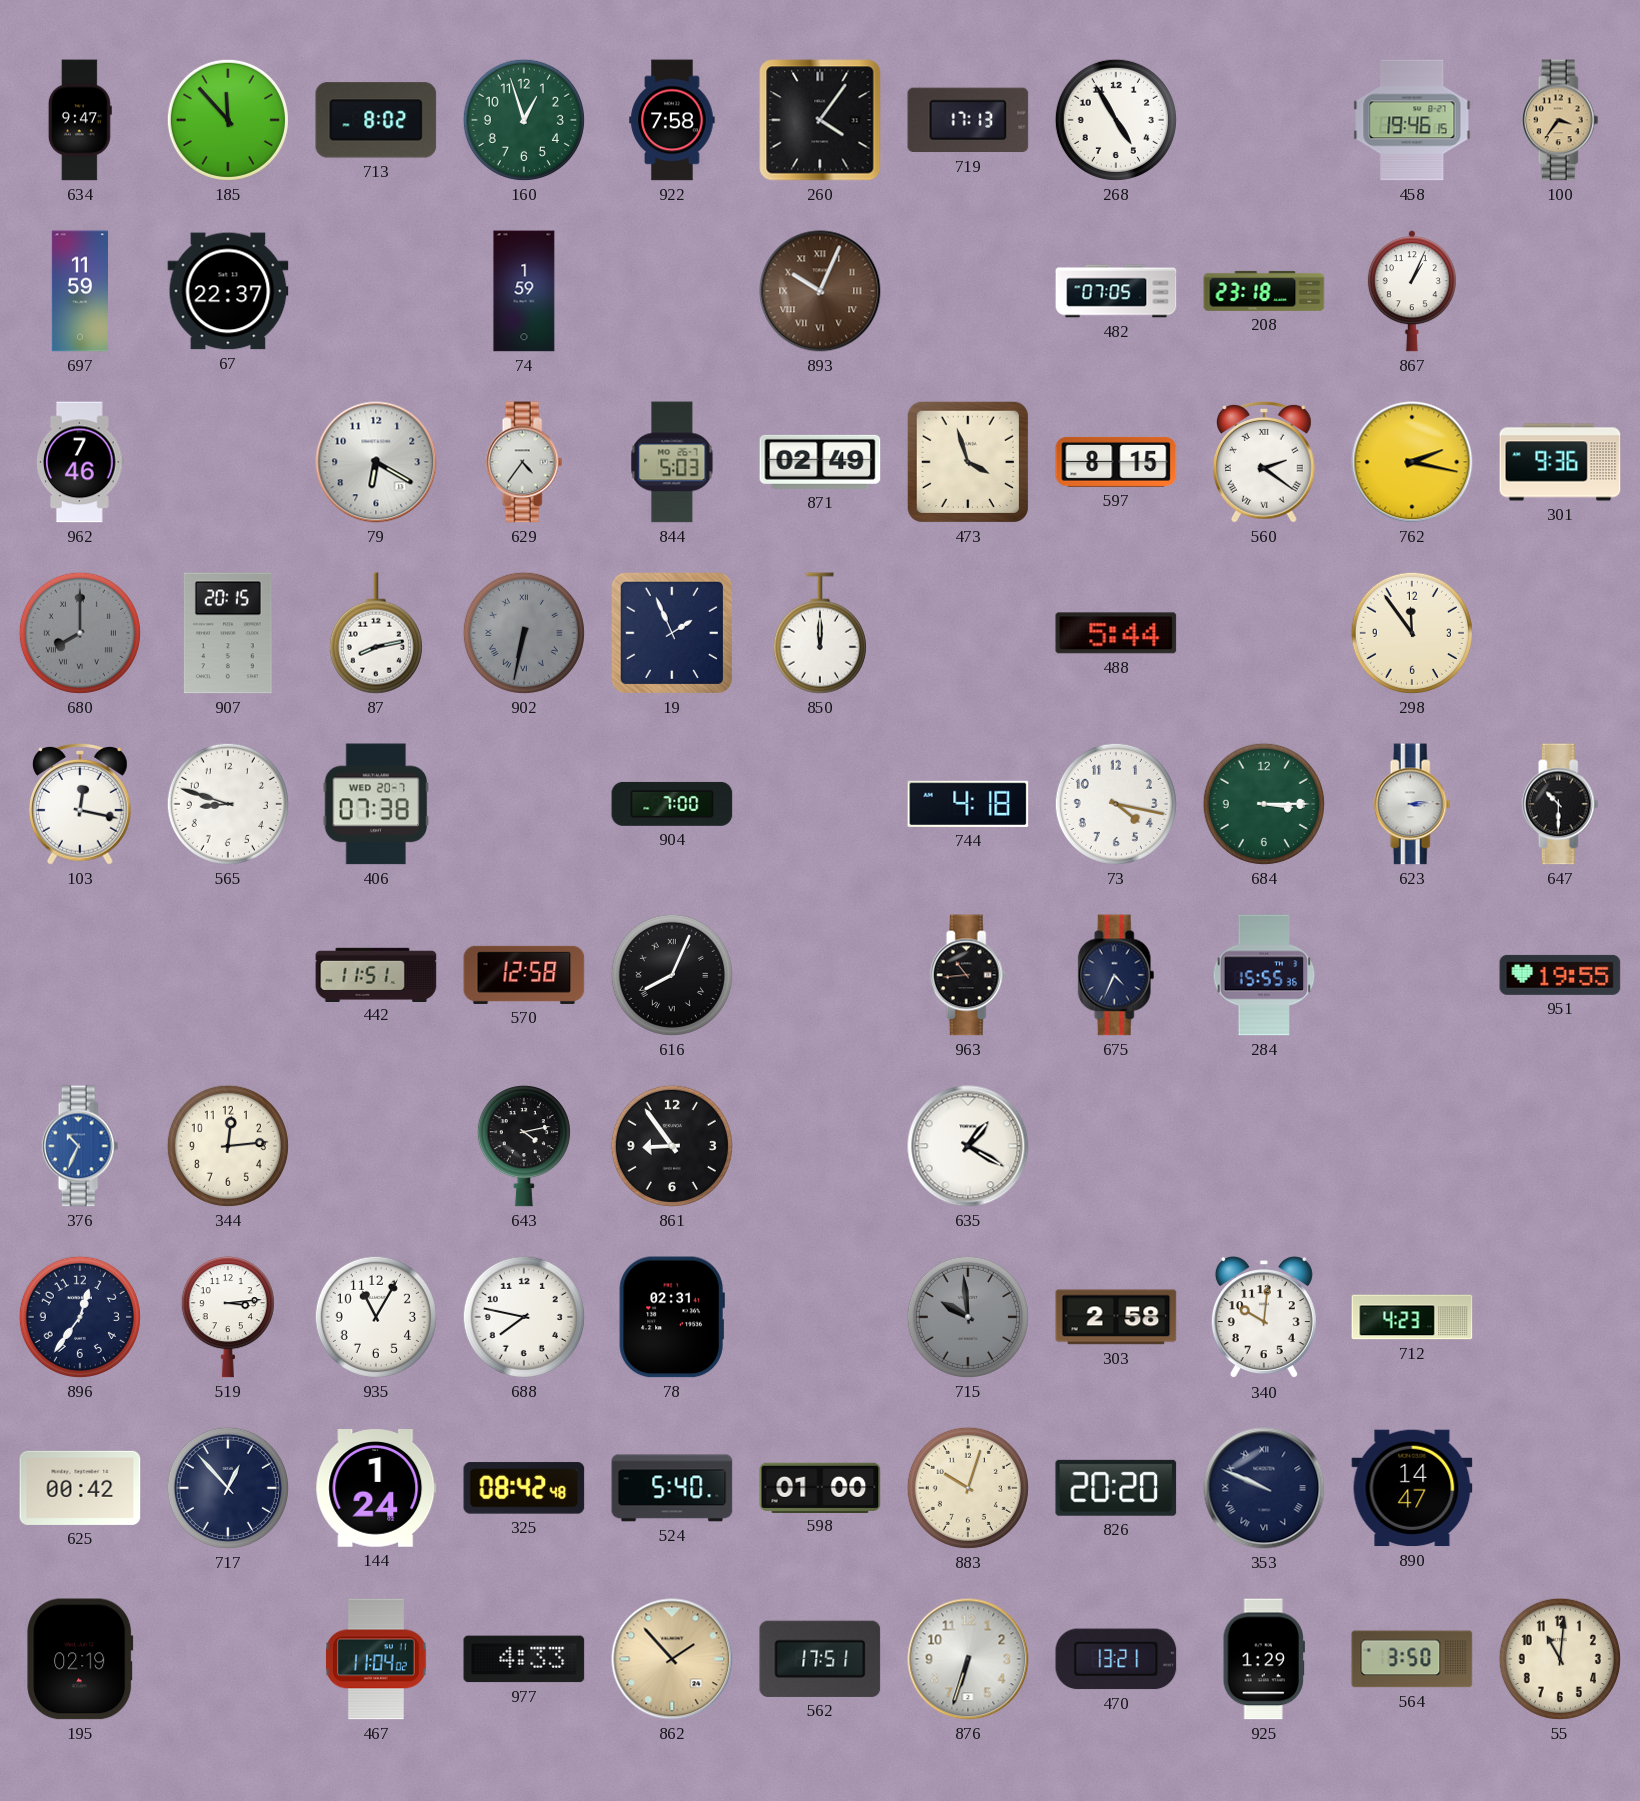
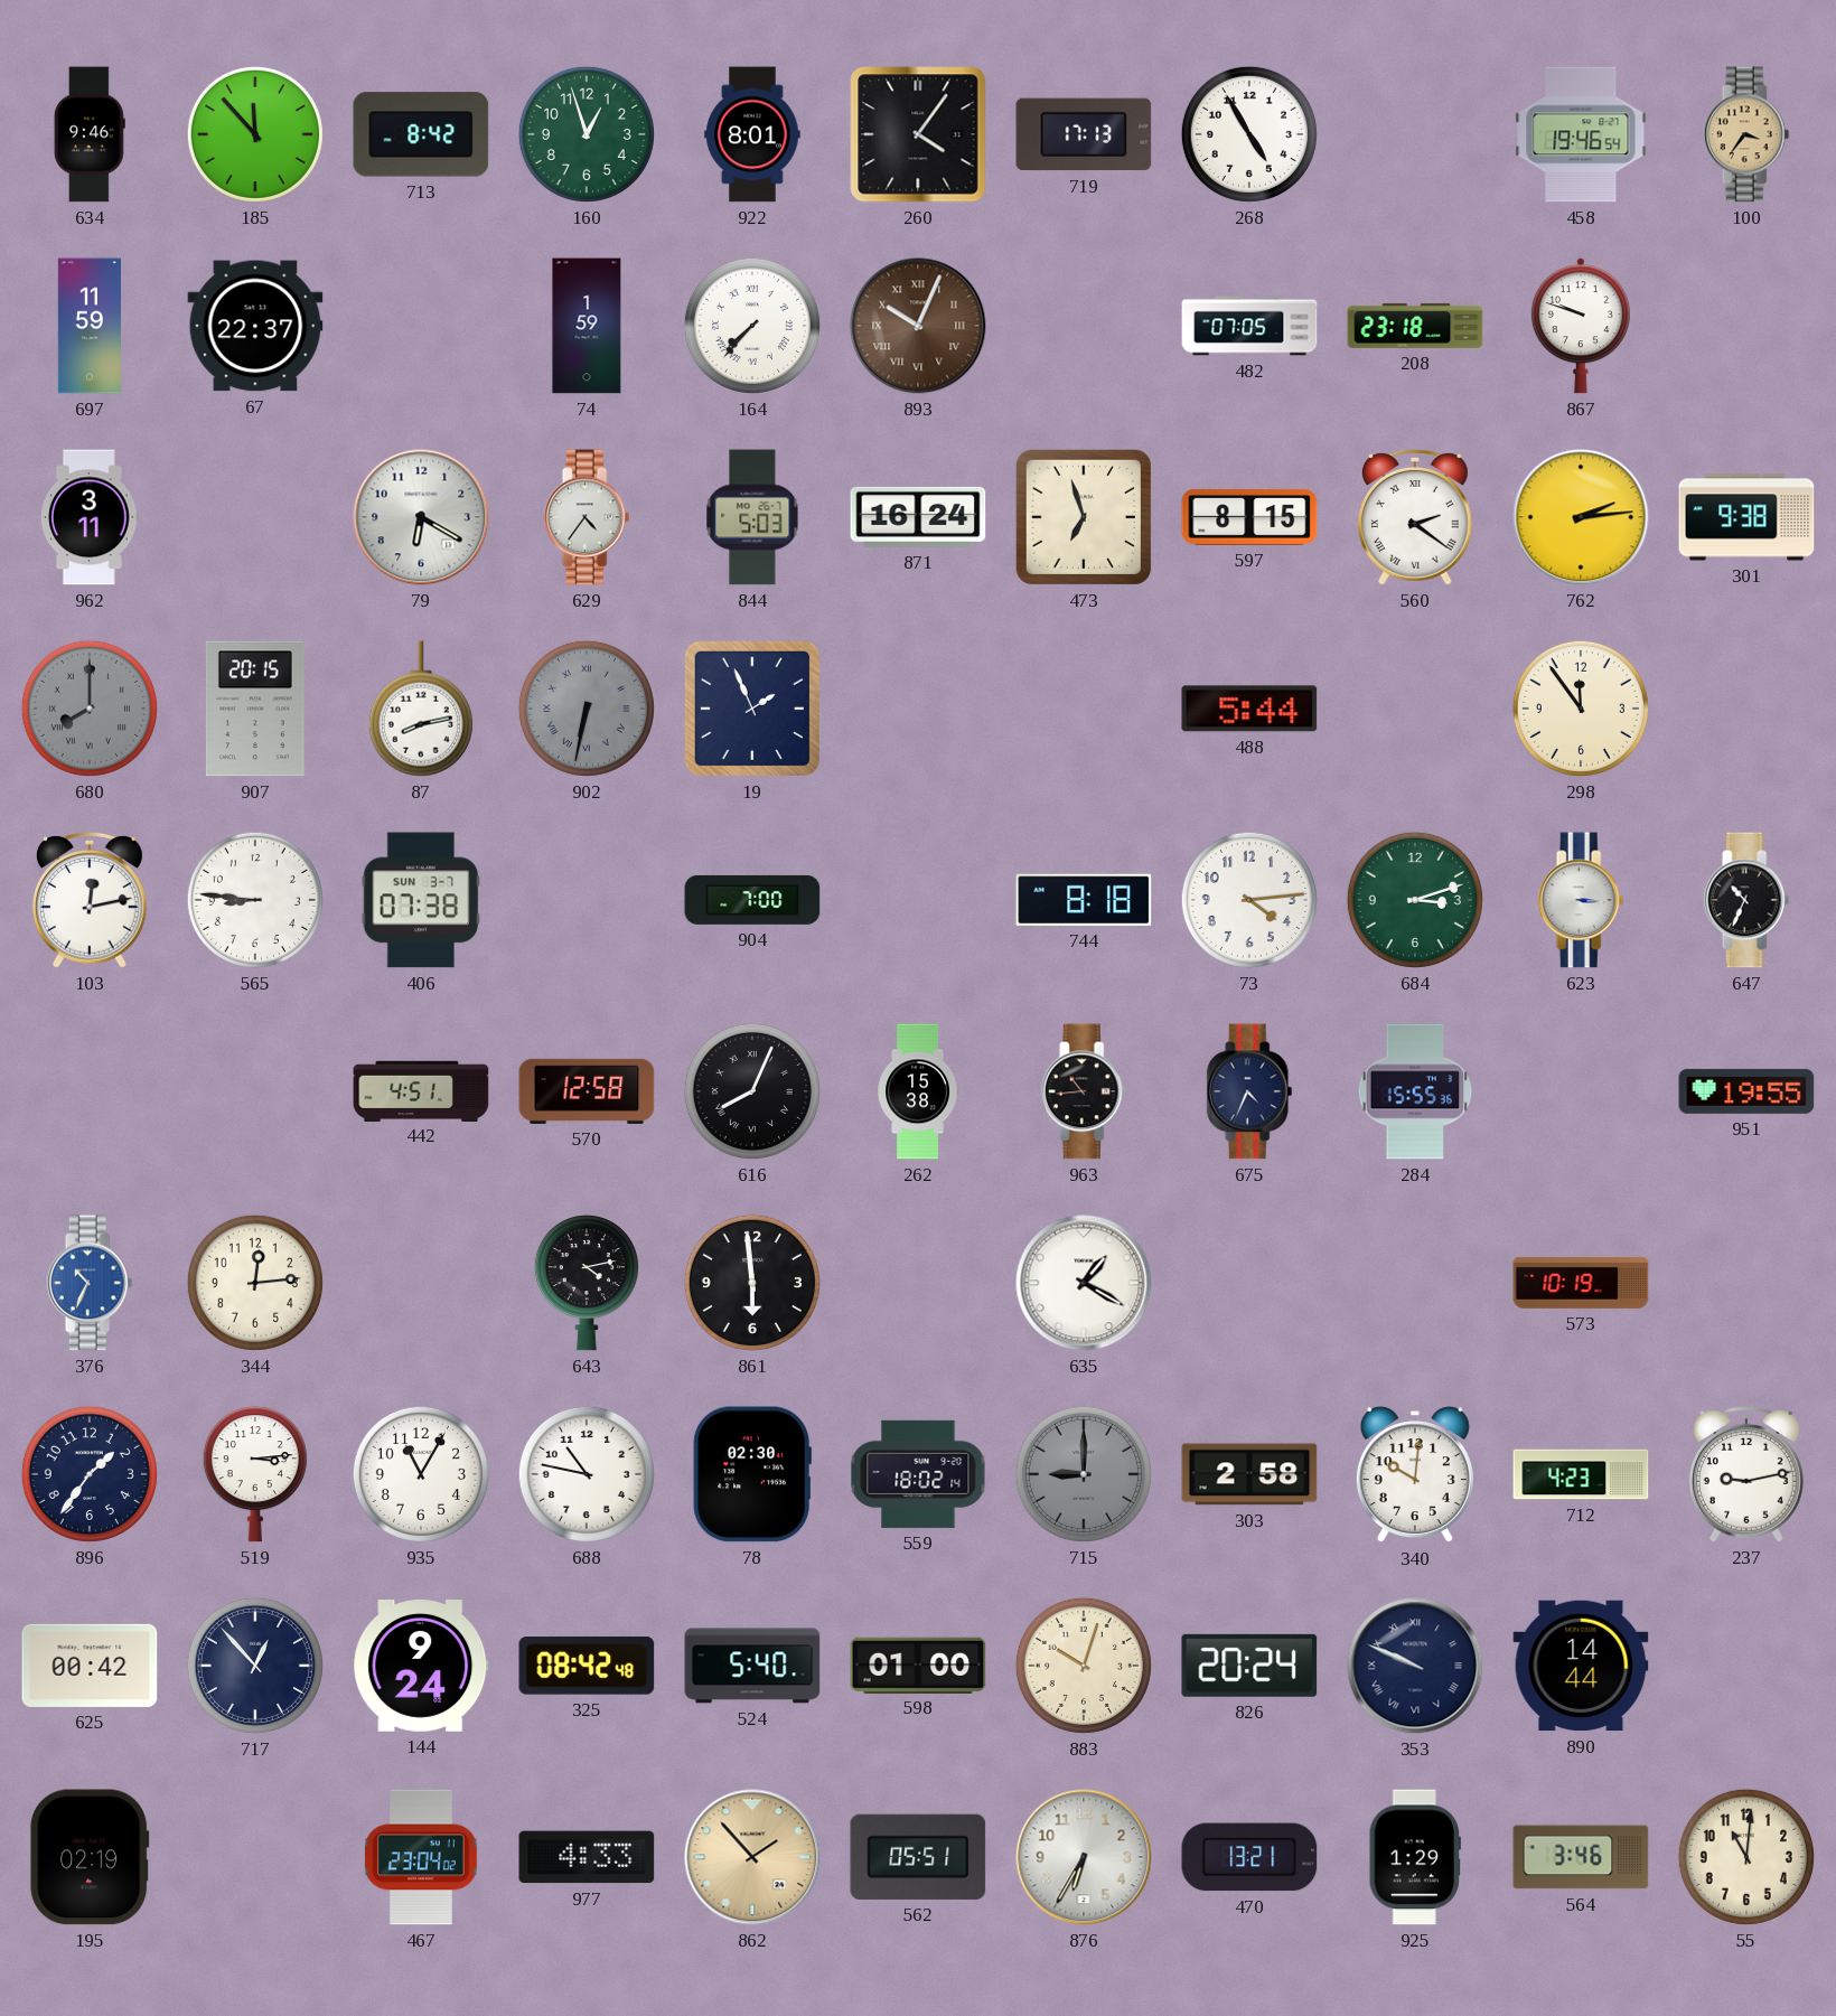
634: 9:47 -> 9:46 (90, 134)
713: 8:02 -> 8:42 (421, 134)
922: 7:58 -> 8:01 (752, 134)
458: 19:46:15 -> 19:46:54 (1581, 134)
164: none -> 7:37 (752, 326)
867: 1:04 -> 9:48 (1581, 326)
962: 7:46 -> 3:11 (90, 517)
871: 02:49 -> 16:24 (918, 517)
473: 3:57 -> 6:57 (1084, 517)
762: 2:17 -> 2:14 (1581, 517)
301: 9:36 -> 9:38 (1746, 517)
850: 12:00 -> none (820, 633)
103: 12:17 -> 12:13 (90, 901)
565: 8:48 -> 8:46 (255, 900)
406 date: WED 20-7 -> SUN 3-7 (421, 900)
744: 4:18 -> 8:18 (1084, 900)
73: 4:17 -> 4:14 (1249, 900)
684: 3:15 -> 3:12 (1415, 900)
623: 3:14 -> 3:16 (1581, 900)
647: 10:30 -> 10:34 (1746, 900)
442: 11:51 -> 4:51 (421, 1090)
262: none -> 15:38 (918, 1091)
861: 8:54 -> 5:59 (752, 1283)
573: none -> 10:19 (1581, 1283)
896: 12:36 -> 1:36 (90, 1474)
688: 7:47 -> 10:47 (587, 1474)
78: 02:31 -> 02:30 (752, 1474)
559: none -> 18:02 (918, 1474)
715: 9:59 -> 9:00 (1084, 1474)
237: none -> 9:13 (1746, 1475)
144: 1:24 -> 9:24 (421, 1666)
826: 20:20 -> 20:24 (1249, 1666)
890: 14:47 -> 14:44 (1581, 1666)
467: 11:04 -> 23:04 (422, 1857)
562: 17:51 -> 05:51 (918, 1857)
876: 6:33 -> 6:35 (1084, 1857)
564: 3:50 -> 3:46 (1581, 1857)
